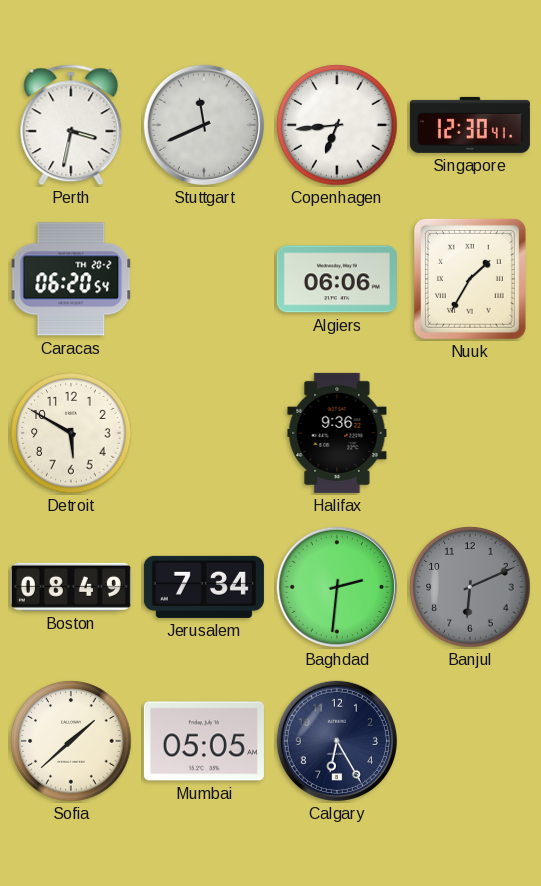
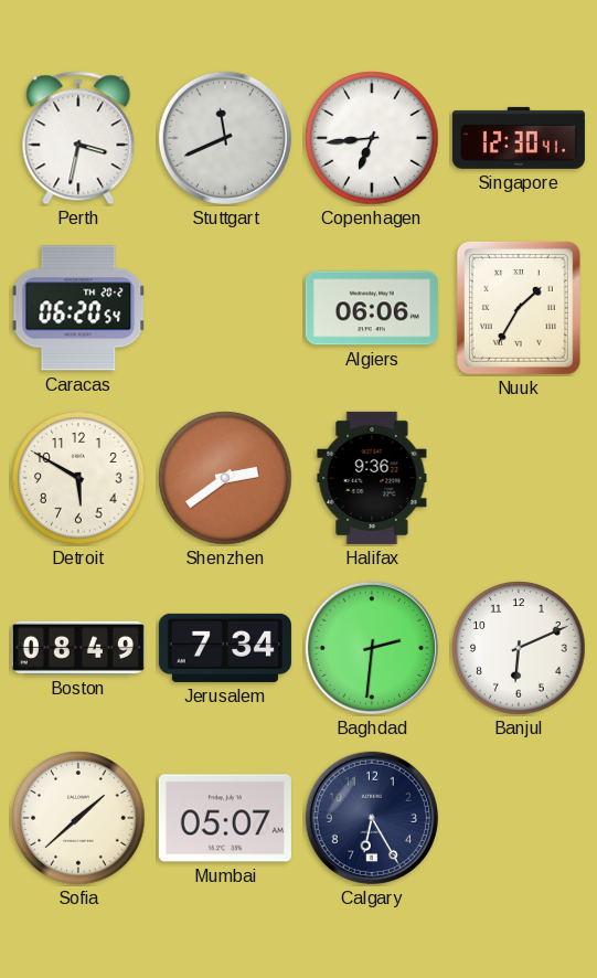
Shenzhen: none -> 2:39 (225, 478)
Banjul dial: grey -> white (519, 648)
Mumbai: 05:05 -> 05:07 (225, 818)
